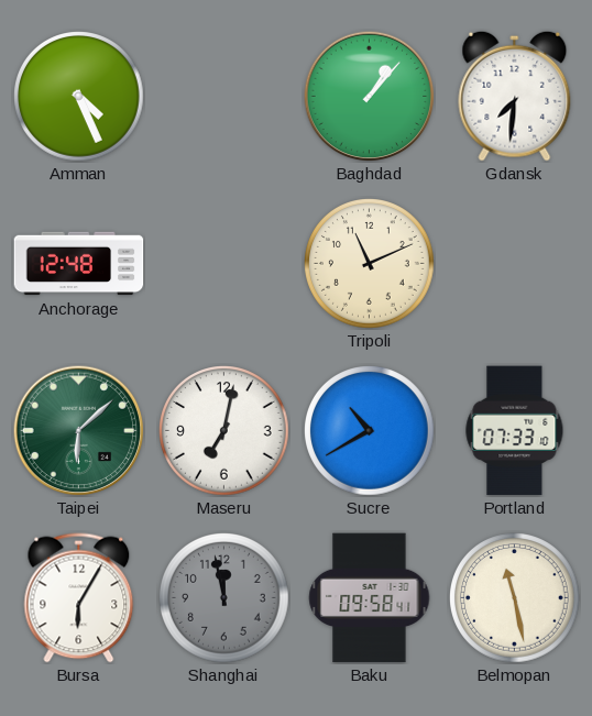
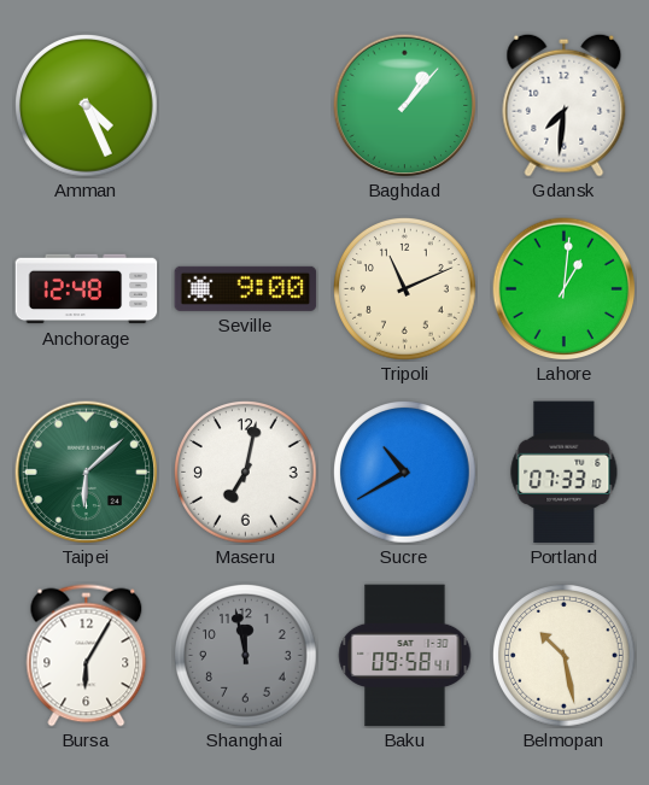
Seville: none -> 9:00 (246, 288)
Lahore: none -> 1:01 (563, 288)
Belmopan: 11:28 -> 10:28 (565, 656)
